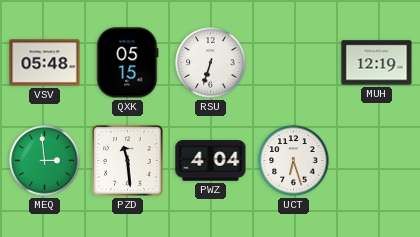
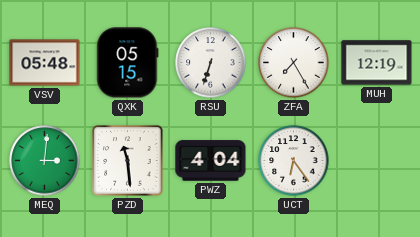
ZFA: none -> 7:25 (294, 63)
MEQ: 2:59 -> 3:01 (45, 161)
UCT: 6:27 -> 6:24 (294, 161)
